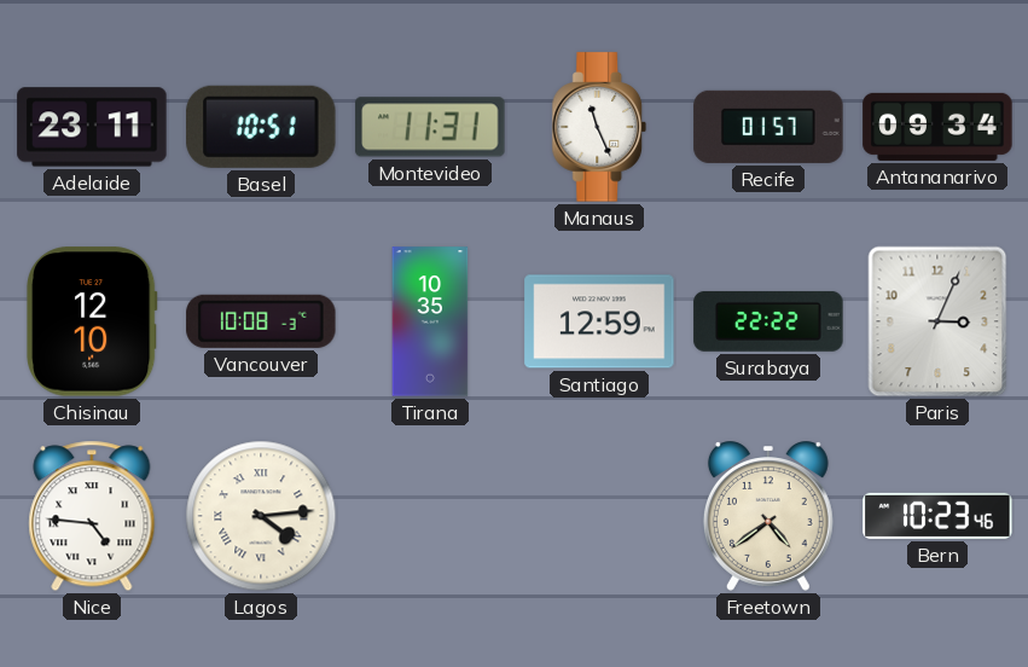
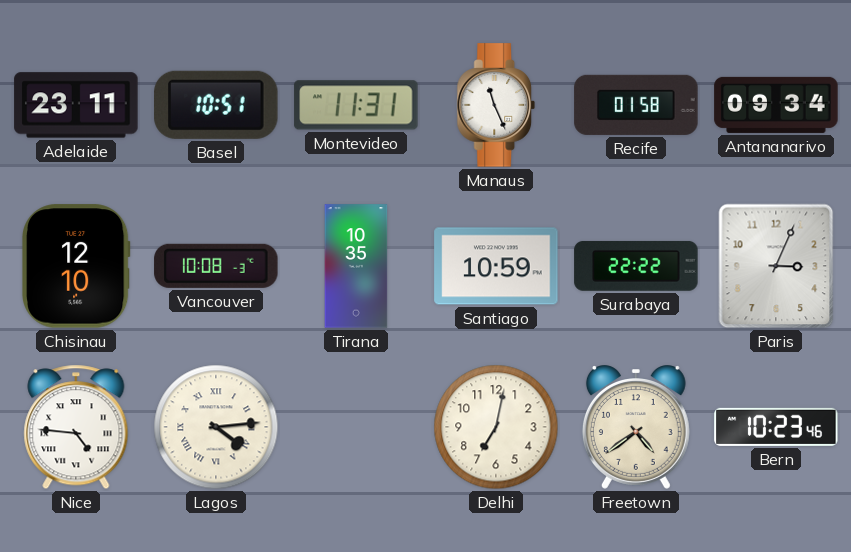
Recife: 01:57 -> 01:58 (636, 105)
Santiago: 12:59 -> 10:59 (496, 266)
Delhi: none -> 7:02 (496, 427)
